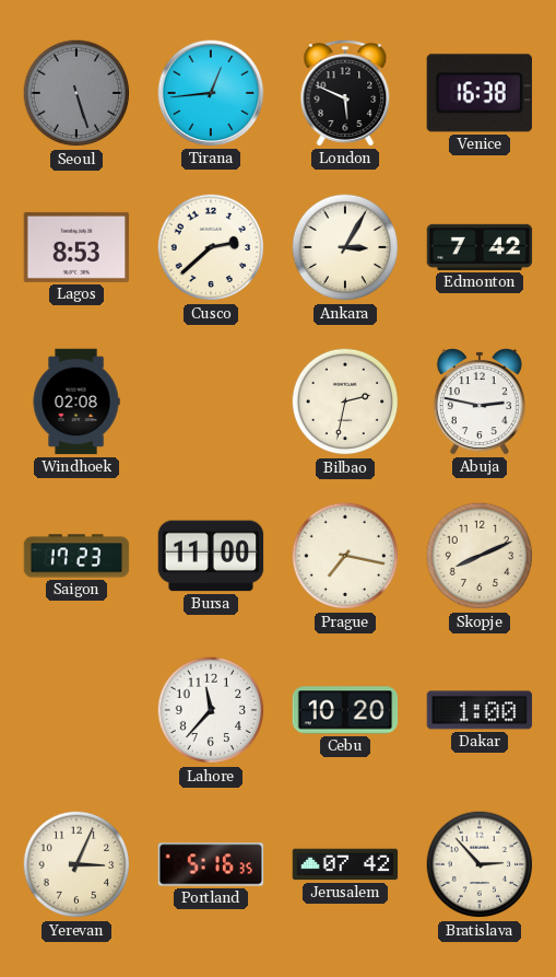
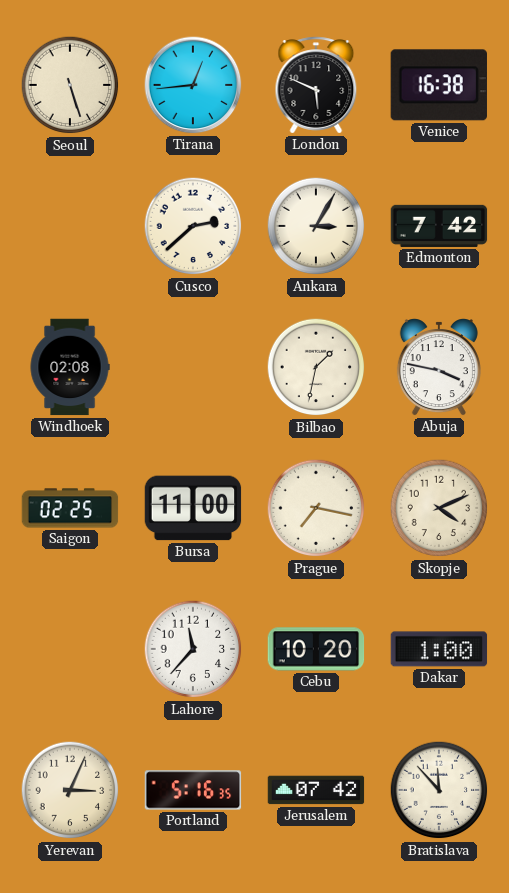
Seoul dial: grey -> cream (70, 85)
Lagos: 8:53 -> none (76, 247)
Bilbao: 2:32 -> 1:32 (316, 367)
Abuja: 2:47 -> 3:47 (439, 367)
Saigon: 17:23 -> 02:25 (70, 508)
Skopje: 8:11 -> 4:11 (439, 508)
Bratislava: 2:53 -> 11:53 (439, 790)
